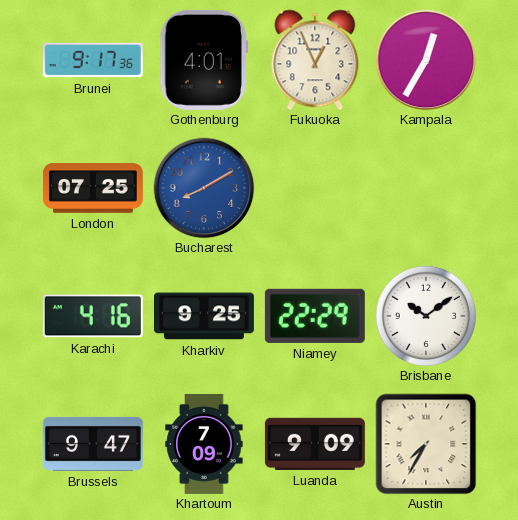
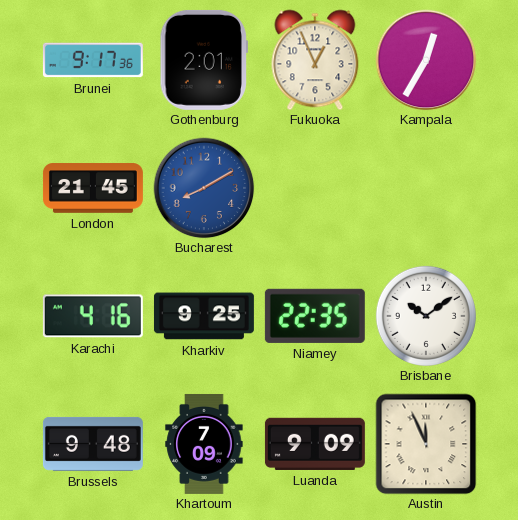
Gothenburg: 4:01 -> 2:01 (203, 60)
London: 07:25 -> 21:45 (93, 188)
Niamey: 22:29 -> 22:35 (315, 316)
Brussels: 9:47 -> 9:48 (93, 444)
Austin: 7:35 -> 11:56 (426, 444)
